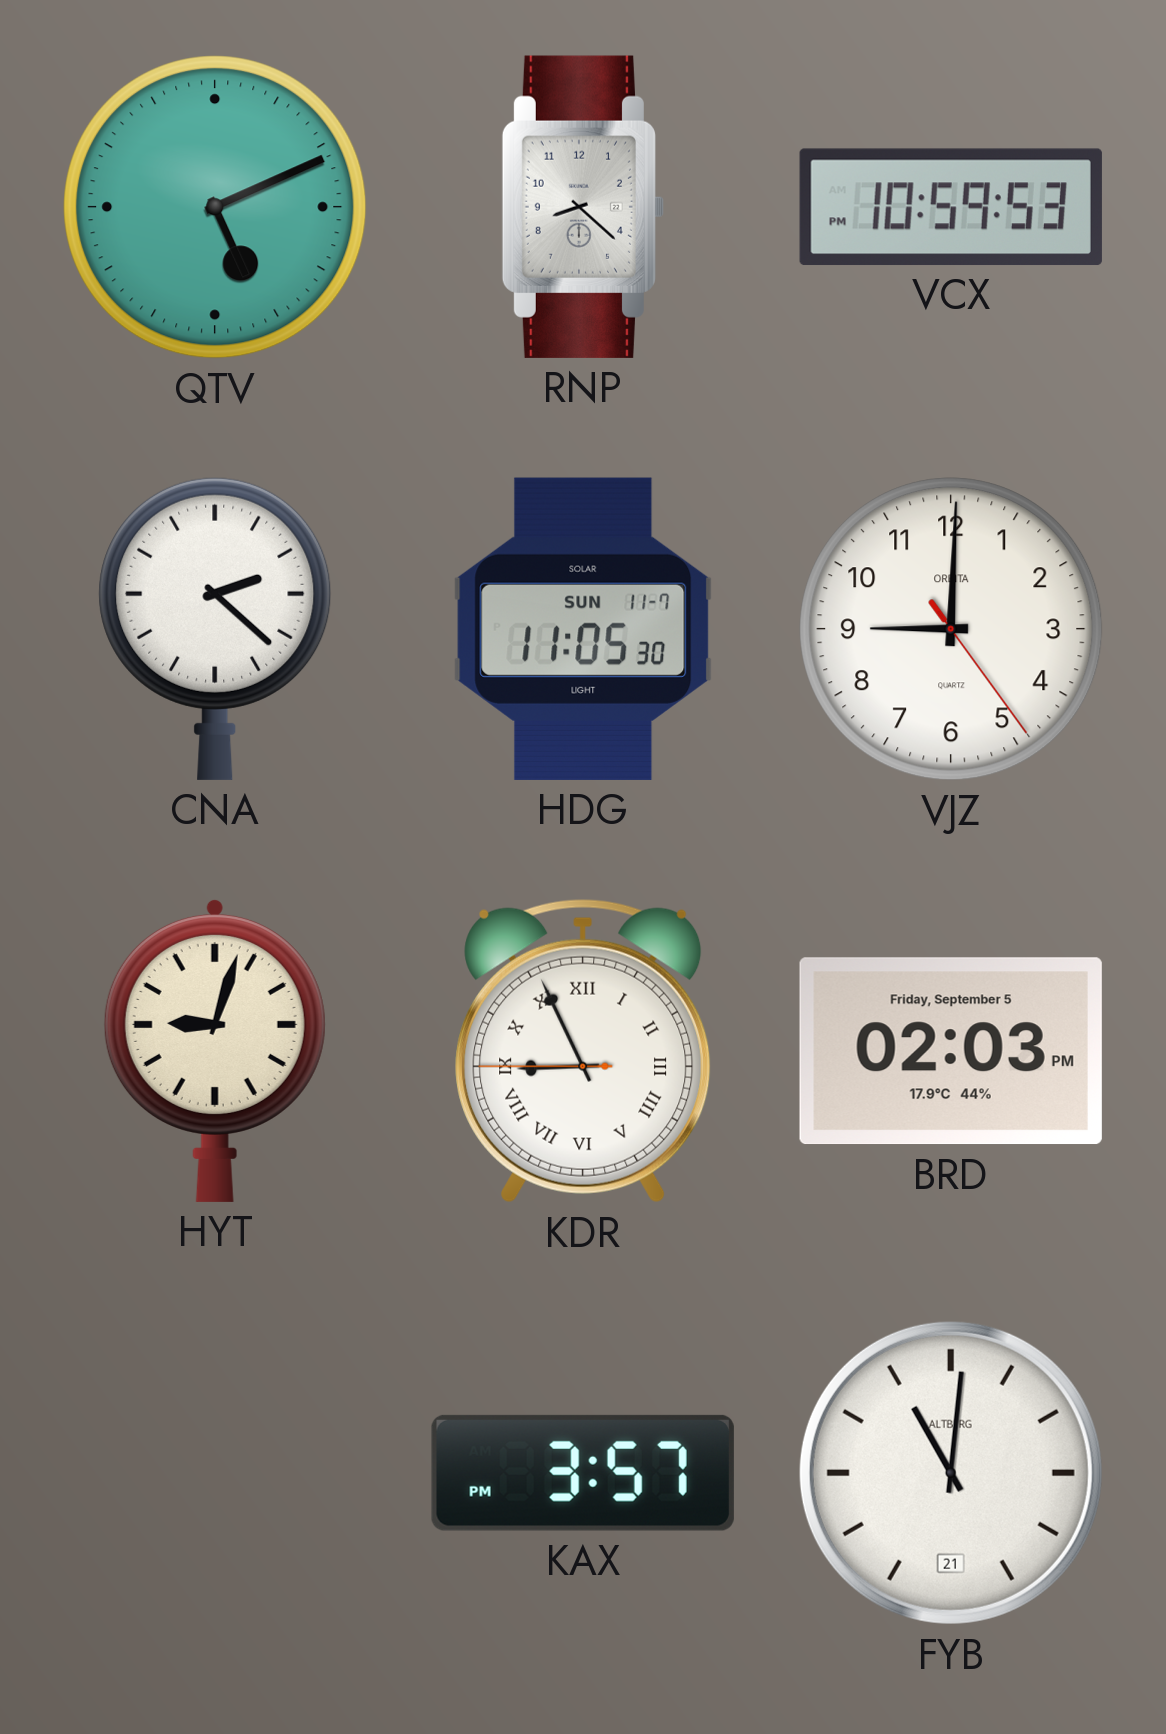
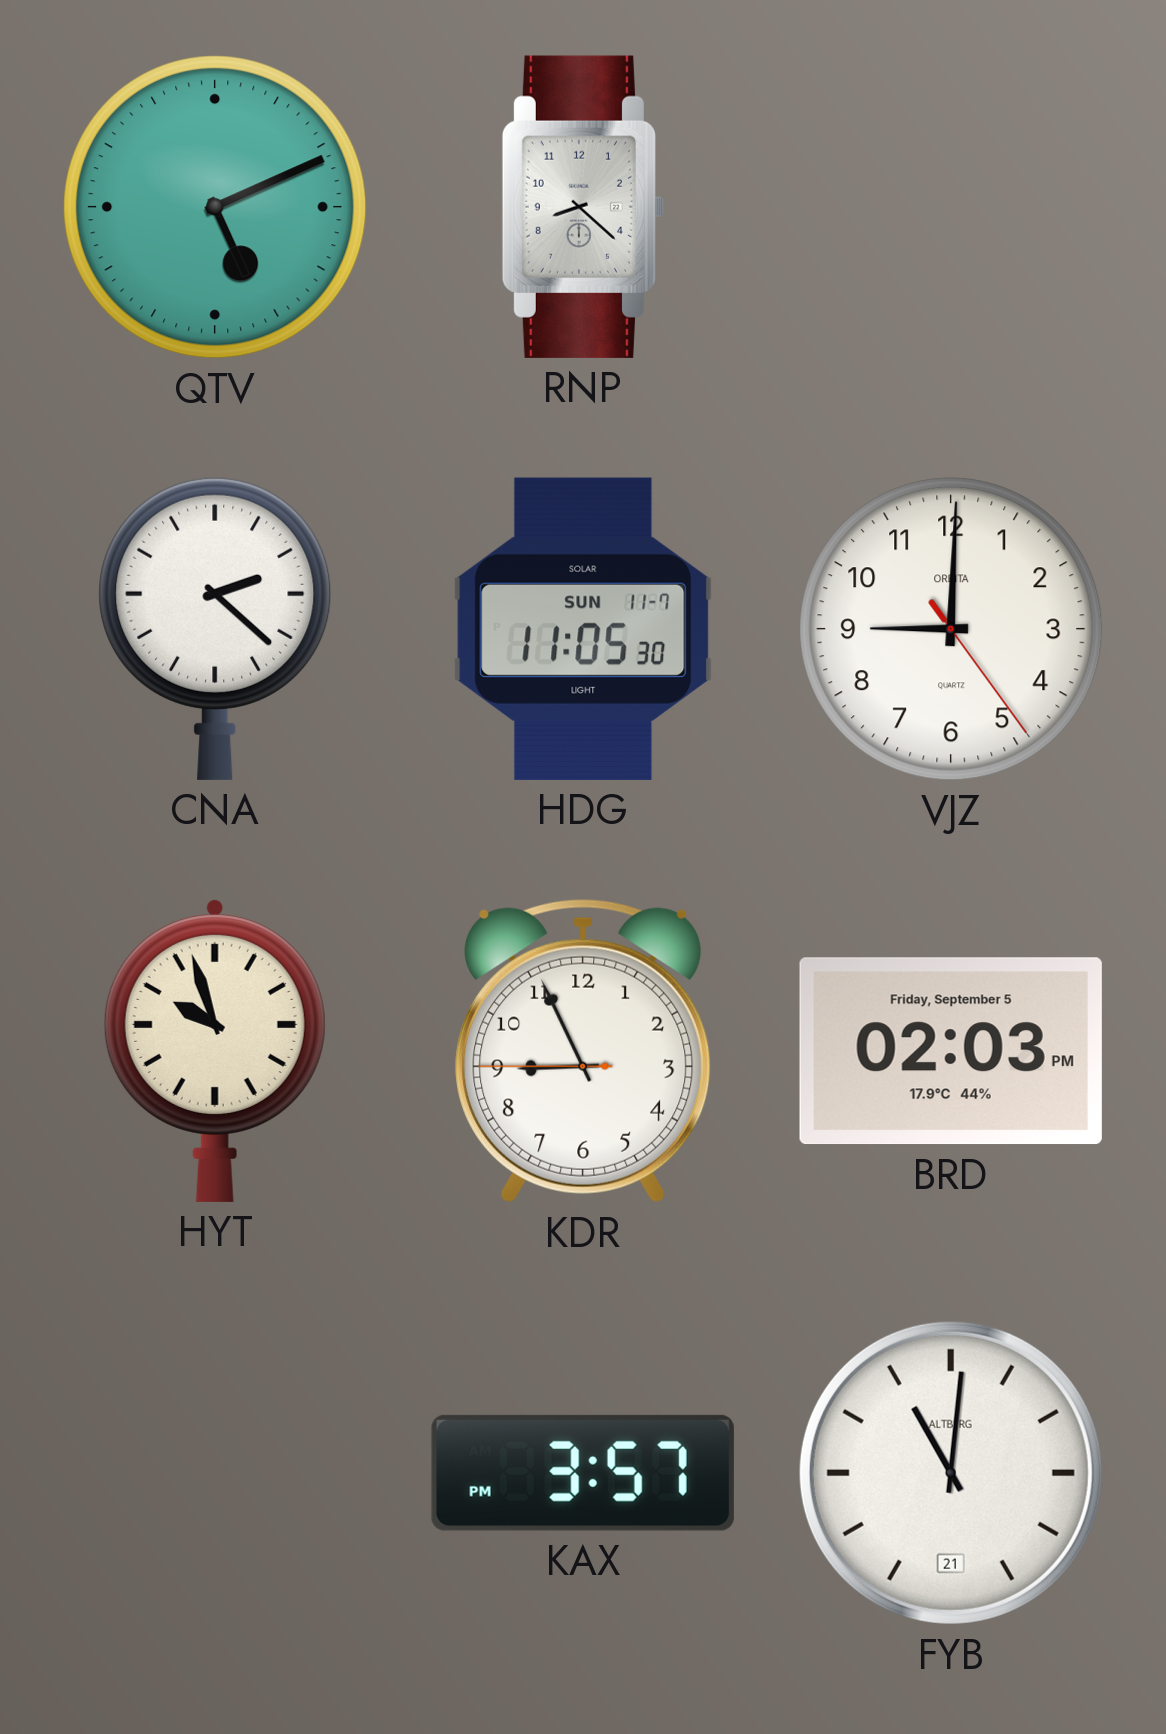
VCX: 10:59 -> none (951, 207)
HYT: 9:03 -> 9:57 (215, 1050)
KDR numerals: Roman -> Arabic (583, 1051)
